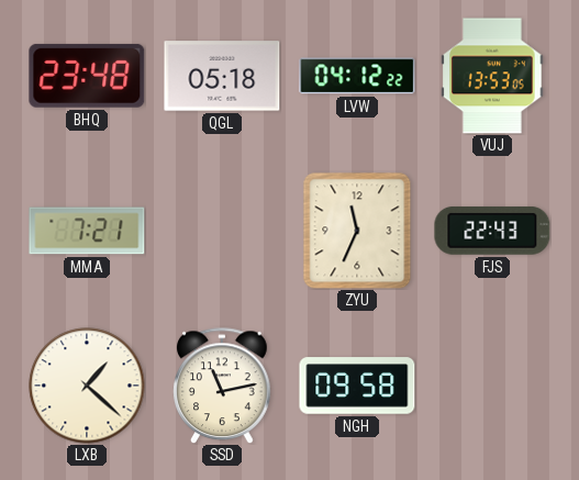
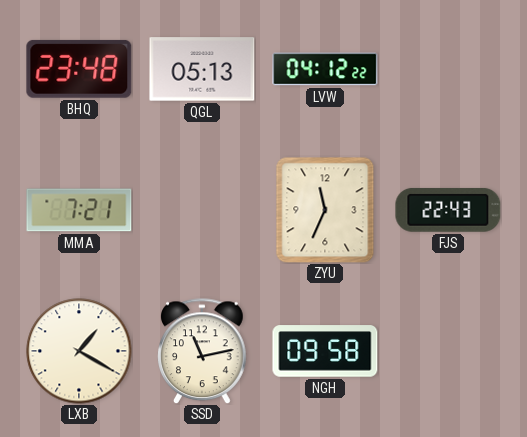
QGL: 05:18 -> 05:13 (202, 69)
VUJ: 13:53 -> none (492, 76)
LXB: 1:22 -> 1:20 (79, 351)
